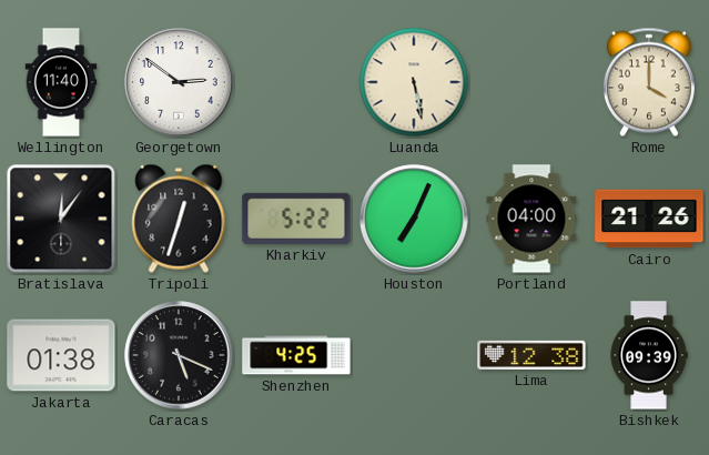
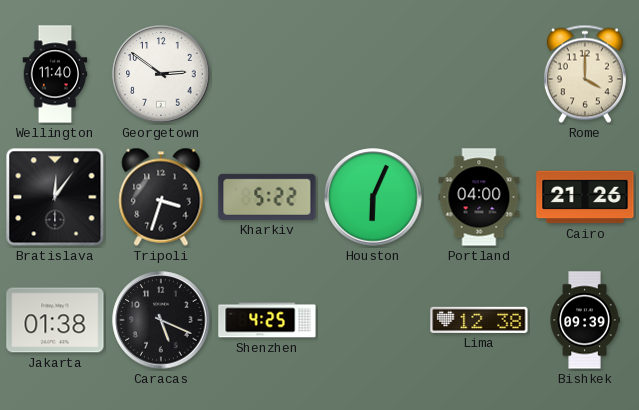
Luanda: 5:28 -> none (414, 82)
Tripoli: 12:33 -> 3:33 (161, 197)
Houston: 7:04 -> 6:04 (373, 197)
